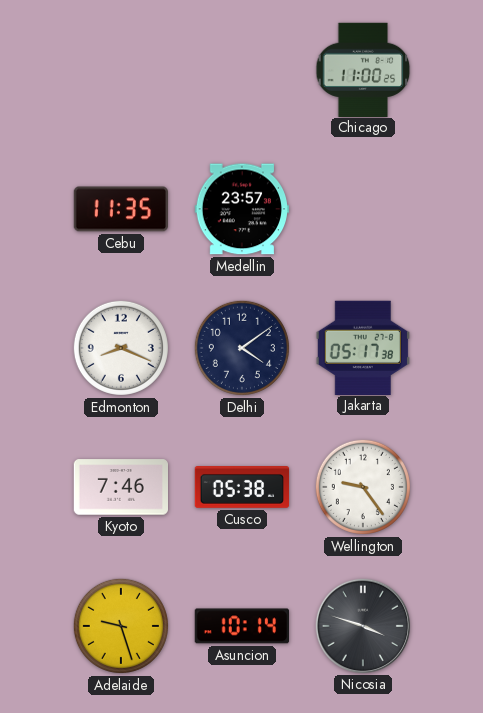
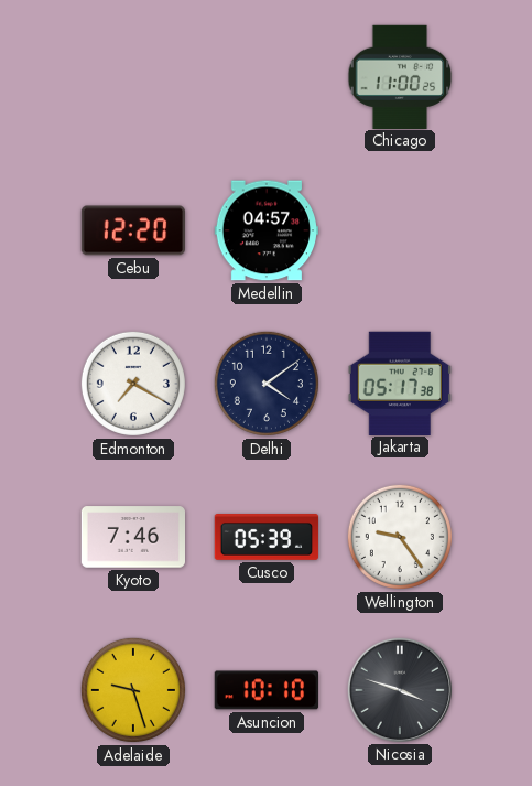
Cebu: 11:35 -> 12:20 (132, 230)
Medellin: 23:57 -> 04:57 (265, 230)
Edmonton: 8:19 -> 7:20 (133, 384)
Cusco: 05:38 -> 05:39 (267, 538)
Asuncion: 10:14 -> 10:10 (265, 690)
